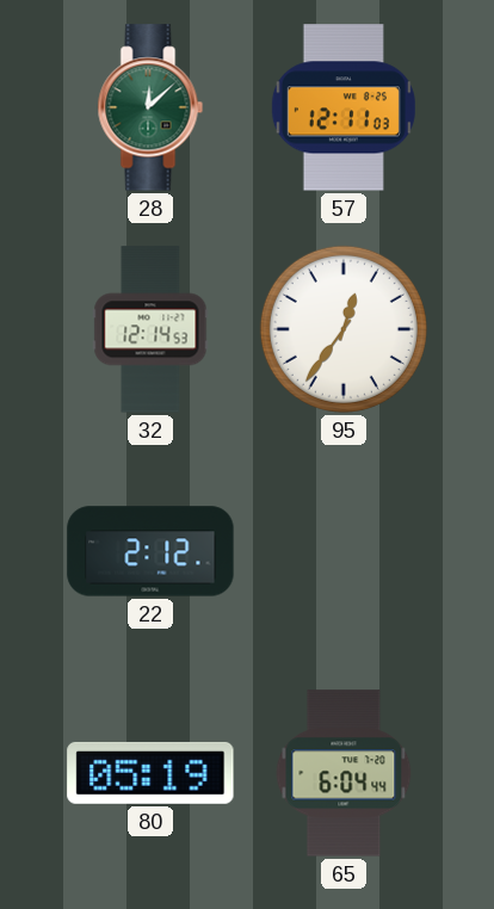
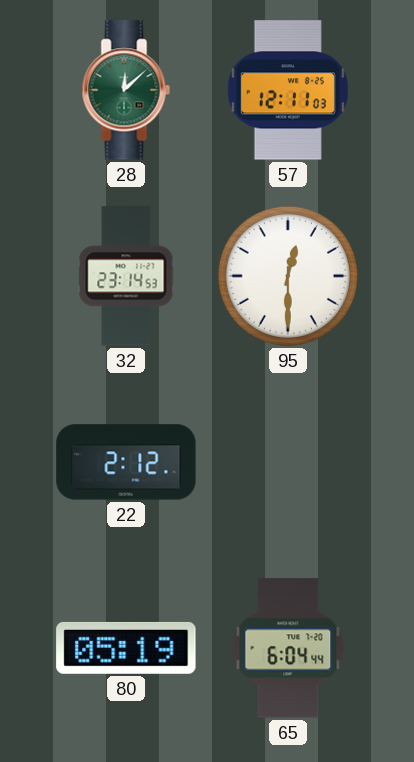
32: 12:14 -> 23:14 (126, 276)
95: 12:36 -> 12:30 (288, 276)
